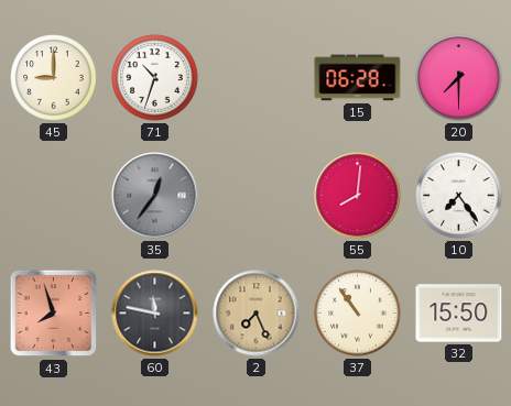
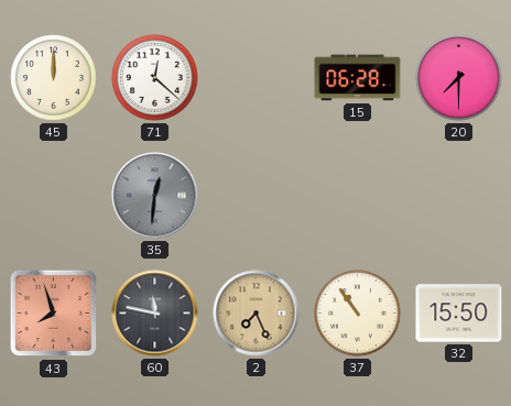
45: 9:00 -> 12:00 (54, 78)
71: 10:33 -> 12:22 (155, 78)
35: 12:36 -> 12:31 (155, 196)
55: 8:01 -> none (358, 196)
10: 7:24 -> none (459, 196)
